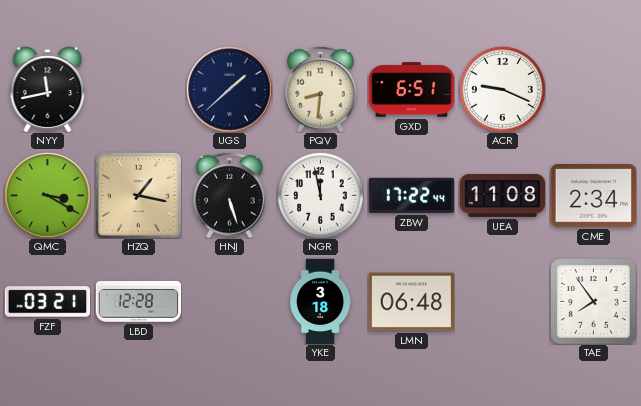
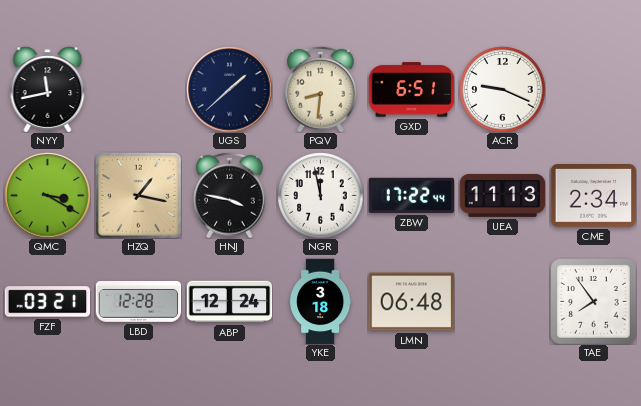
HNJ: 5:27 -> 3:47 (230, 195)
UEA: 11:08 -> 11:13 (502, 195)
ABP: none -> 12:24 (229, 302)
